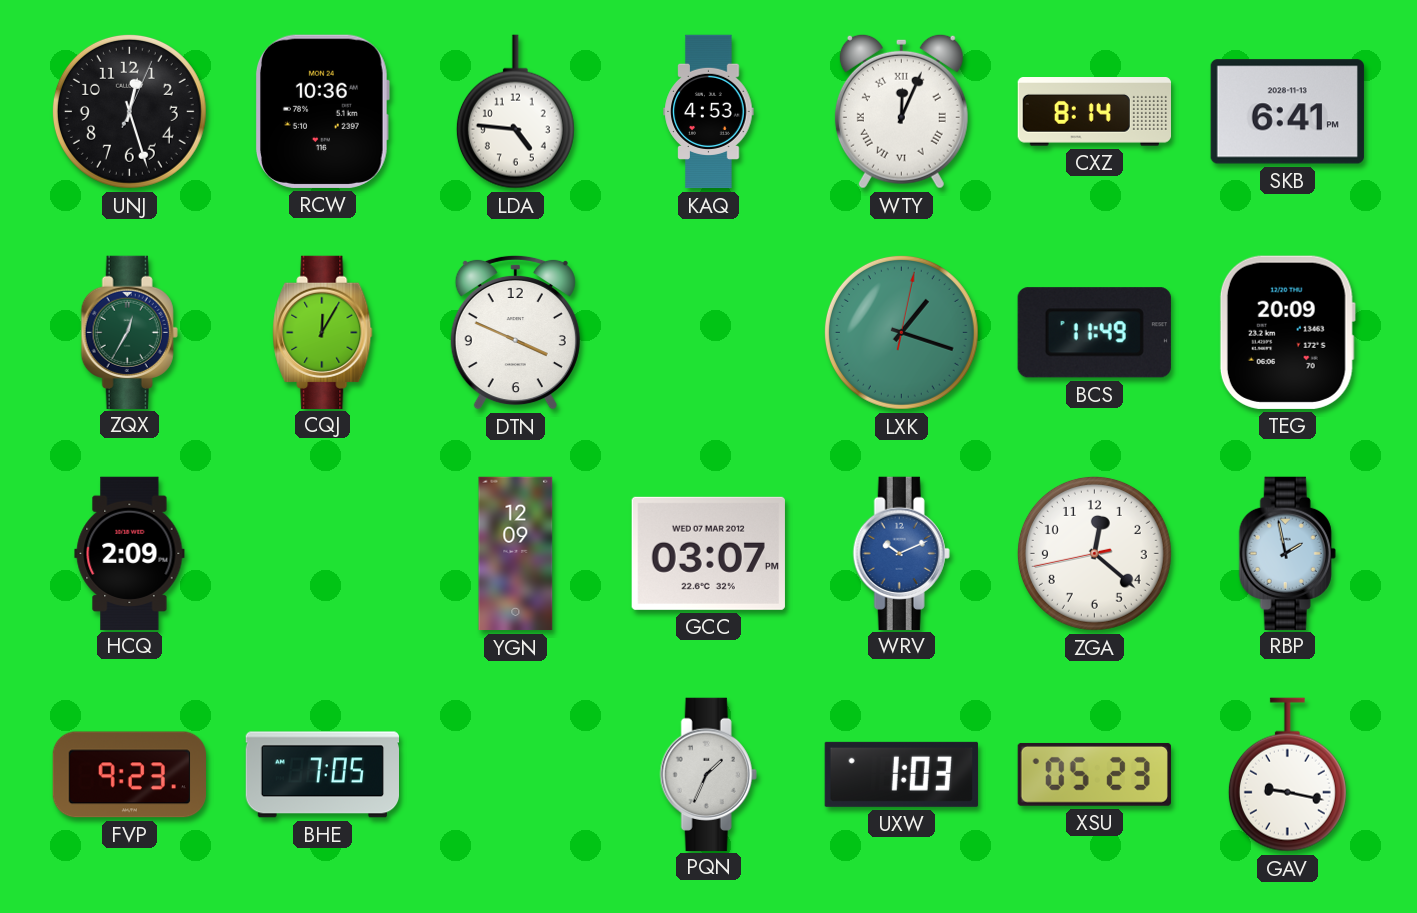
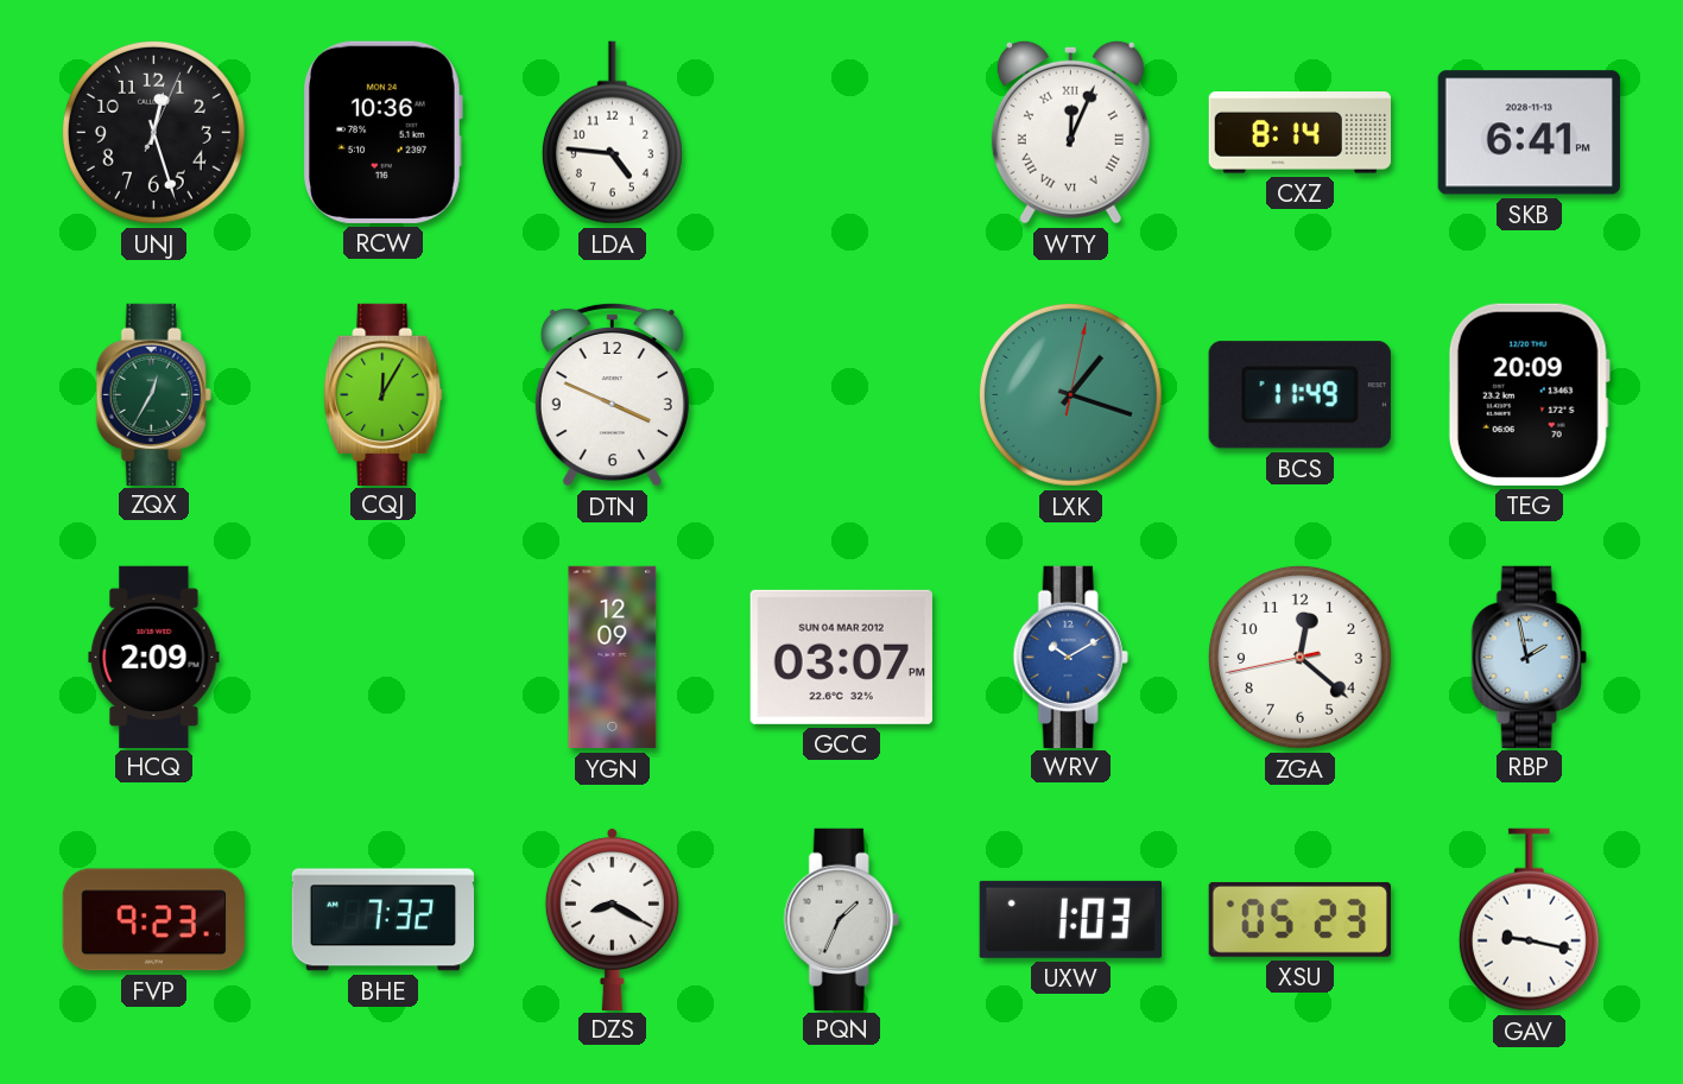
KAQ: 4:53 -> none (709, 112)
GCC date: WED 07 MAR 2012 -> SUN 04 MAR 2012 (841, 657)
WRV: 10:11 -> 10:10 (1070, 657)
BHE: 7:05 -> 7:32 (382, 920)
DZS: none -> 8:20 (612, 918)
